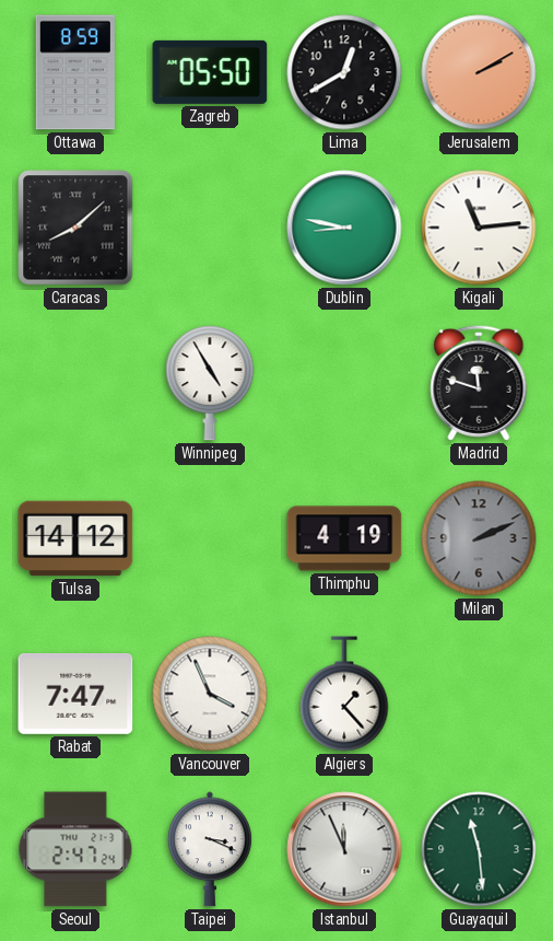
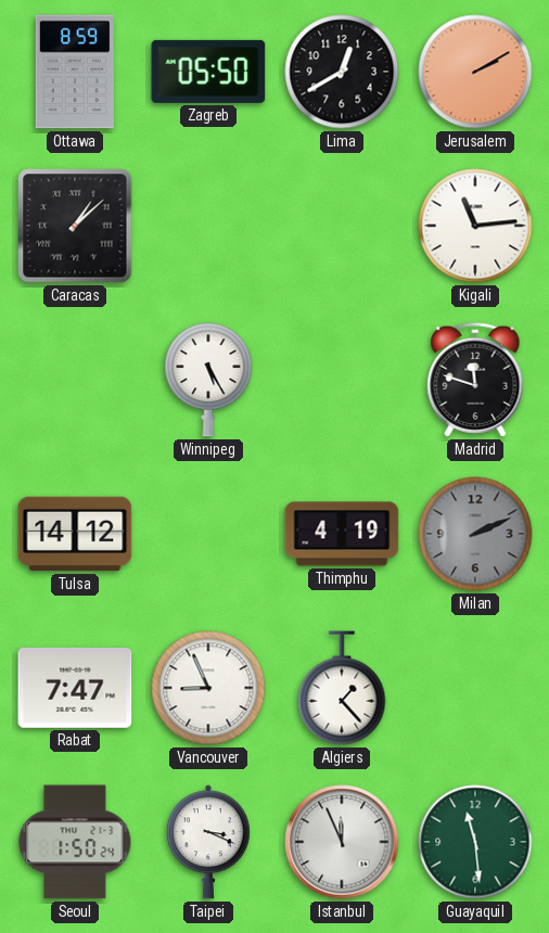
Caracas: 8:08 -> 1:08 (75, 226)
Dublin: 8:47 -> none (344, 228)
Winnipeg: 4:55 -> 5:25 (208, 380)
Vancouver: 3:56 -> 8:56 (208, 688)
Seoul: 2:47 -> 1:50 (75, 842)
